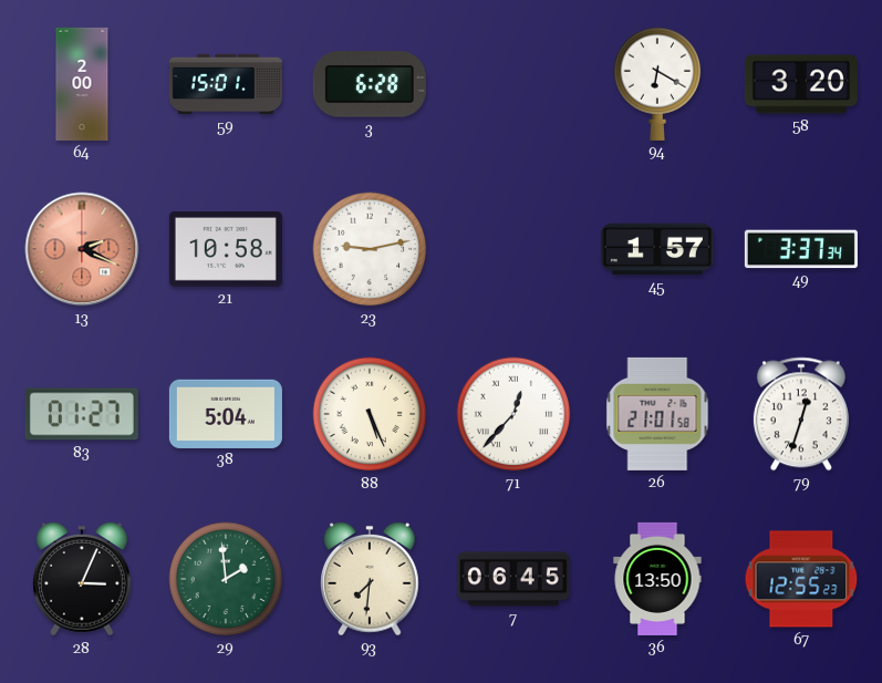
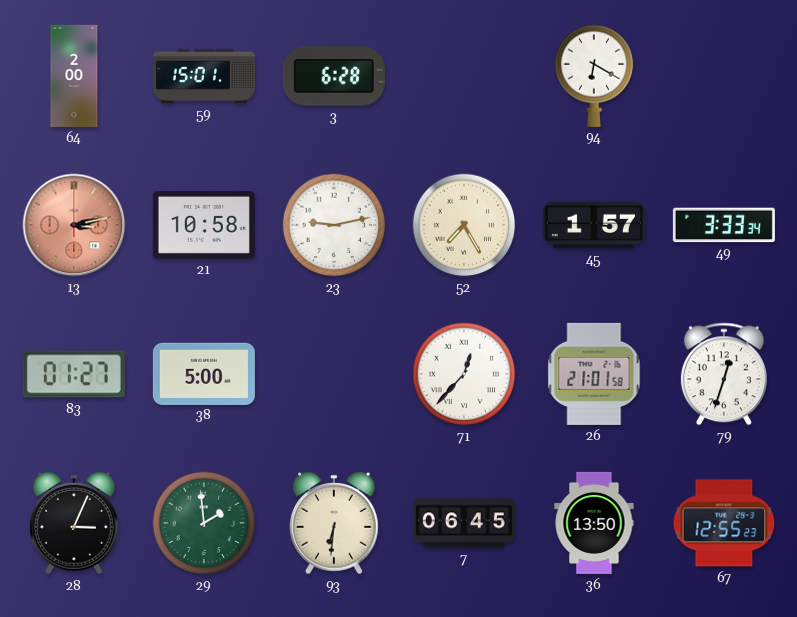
58: 3:20 -> none (801, 84)
13: 2:19 -> 3:13 (74, 225)
52: none -> 7:25 (464, 225)
49: 3:37 -> 3:33 (724, 225)
38: 5:04 -> 5:00 (204, 373)
88: 5:26 -> none (370, 414)
93: 7:31 -> 6:31 (335, 523)
